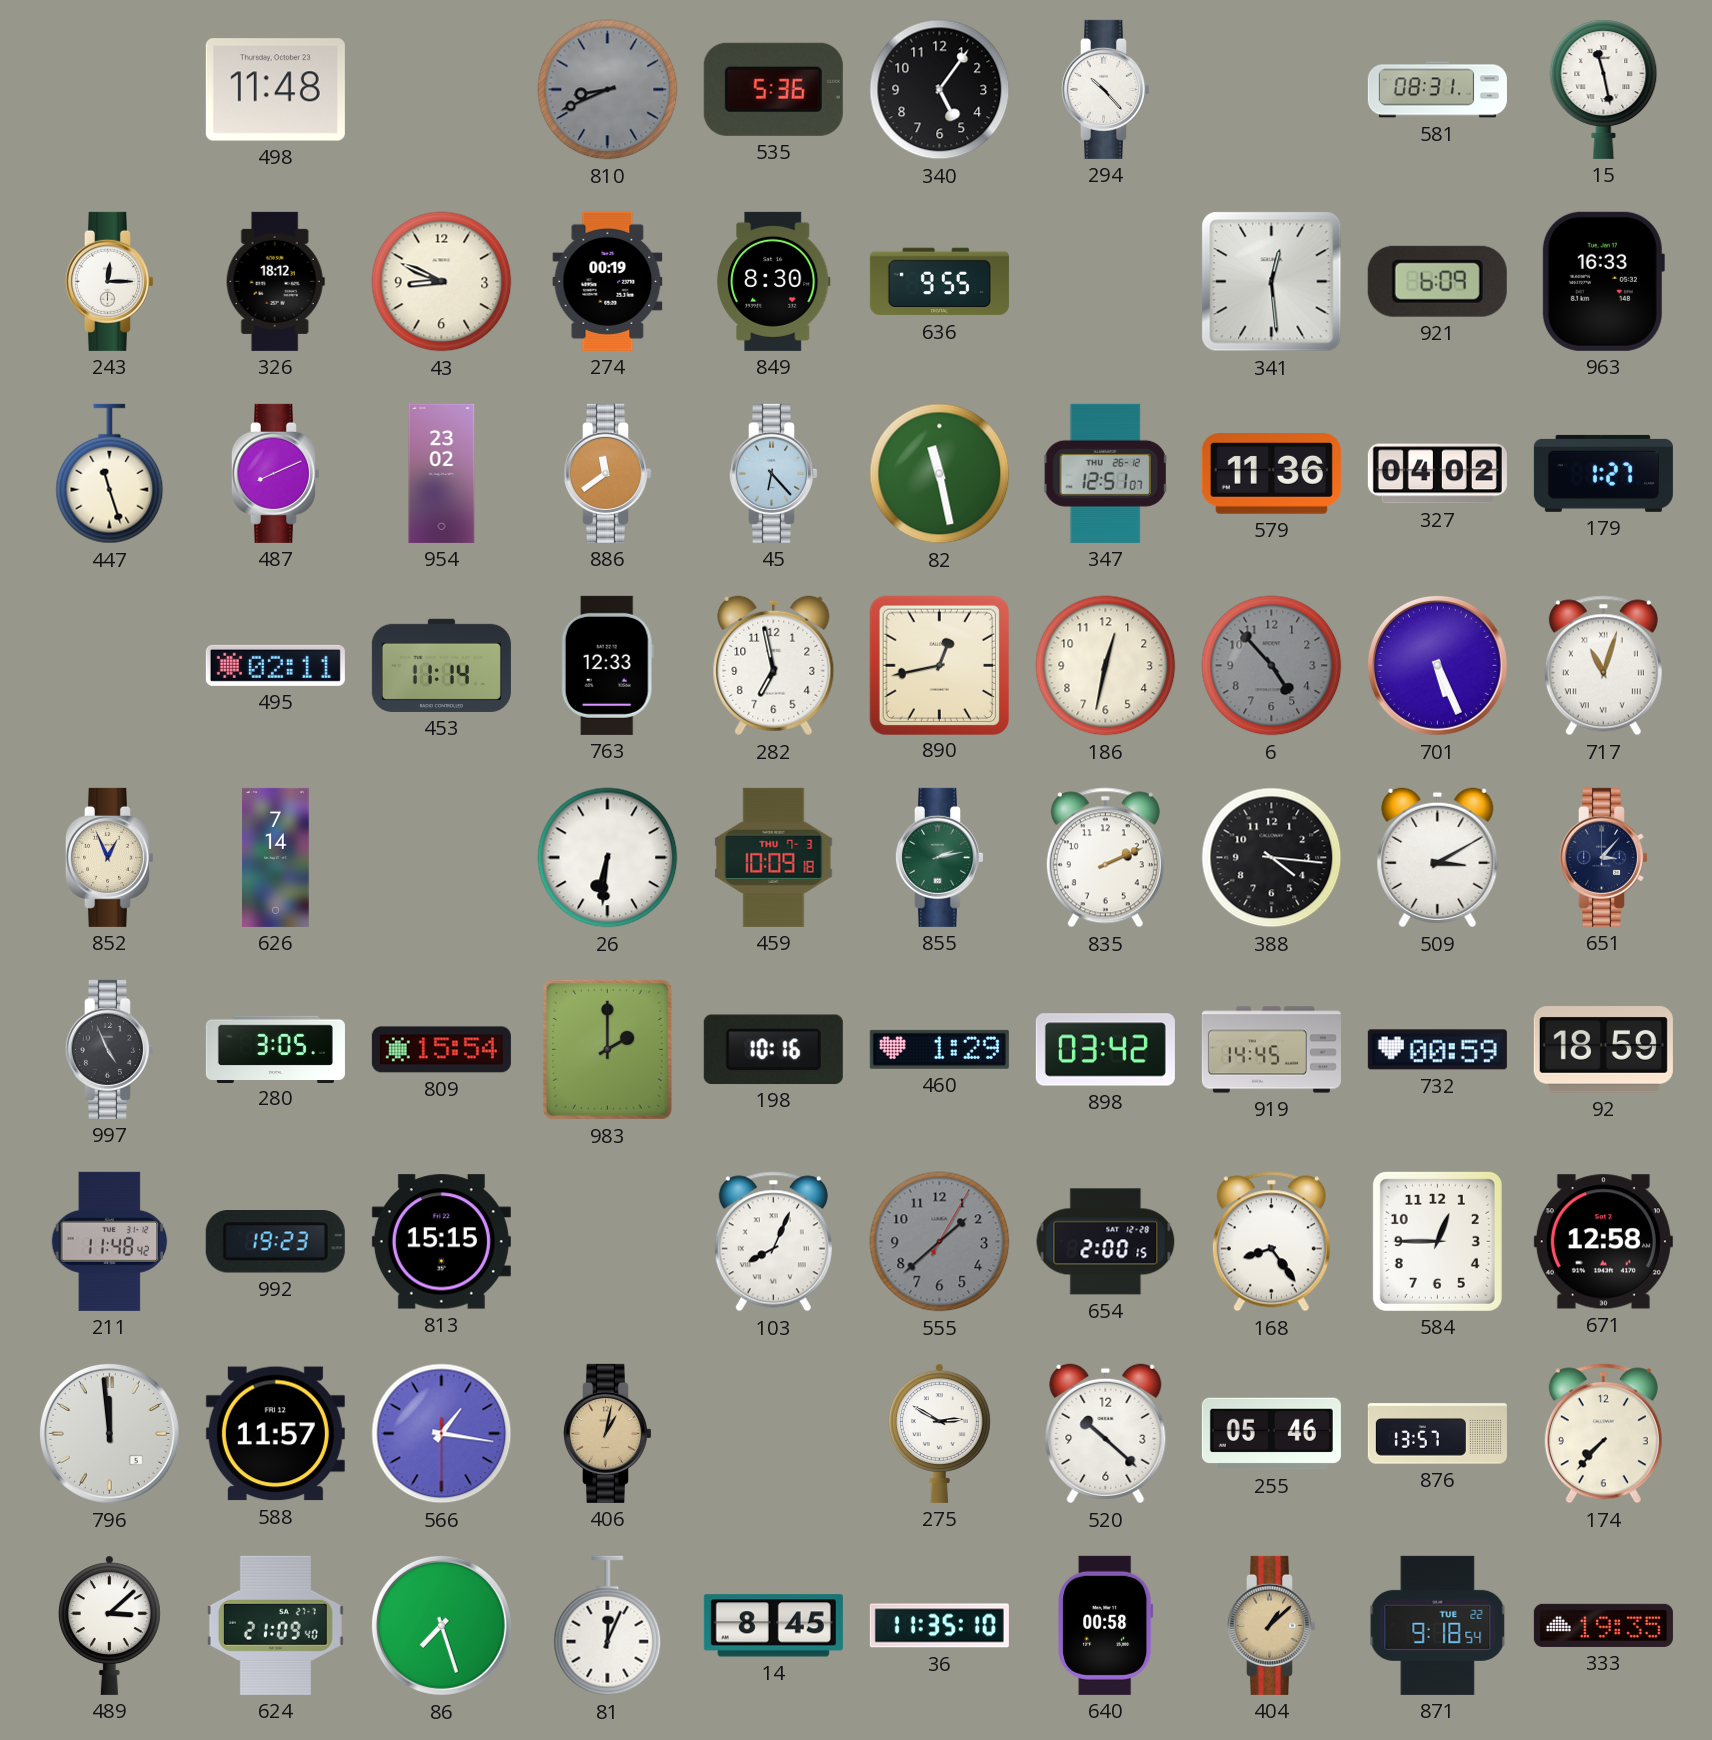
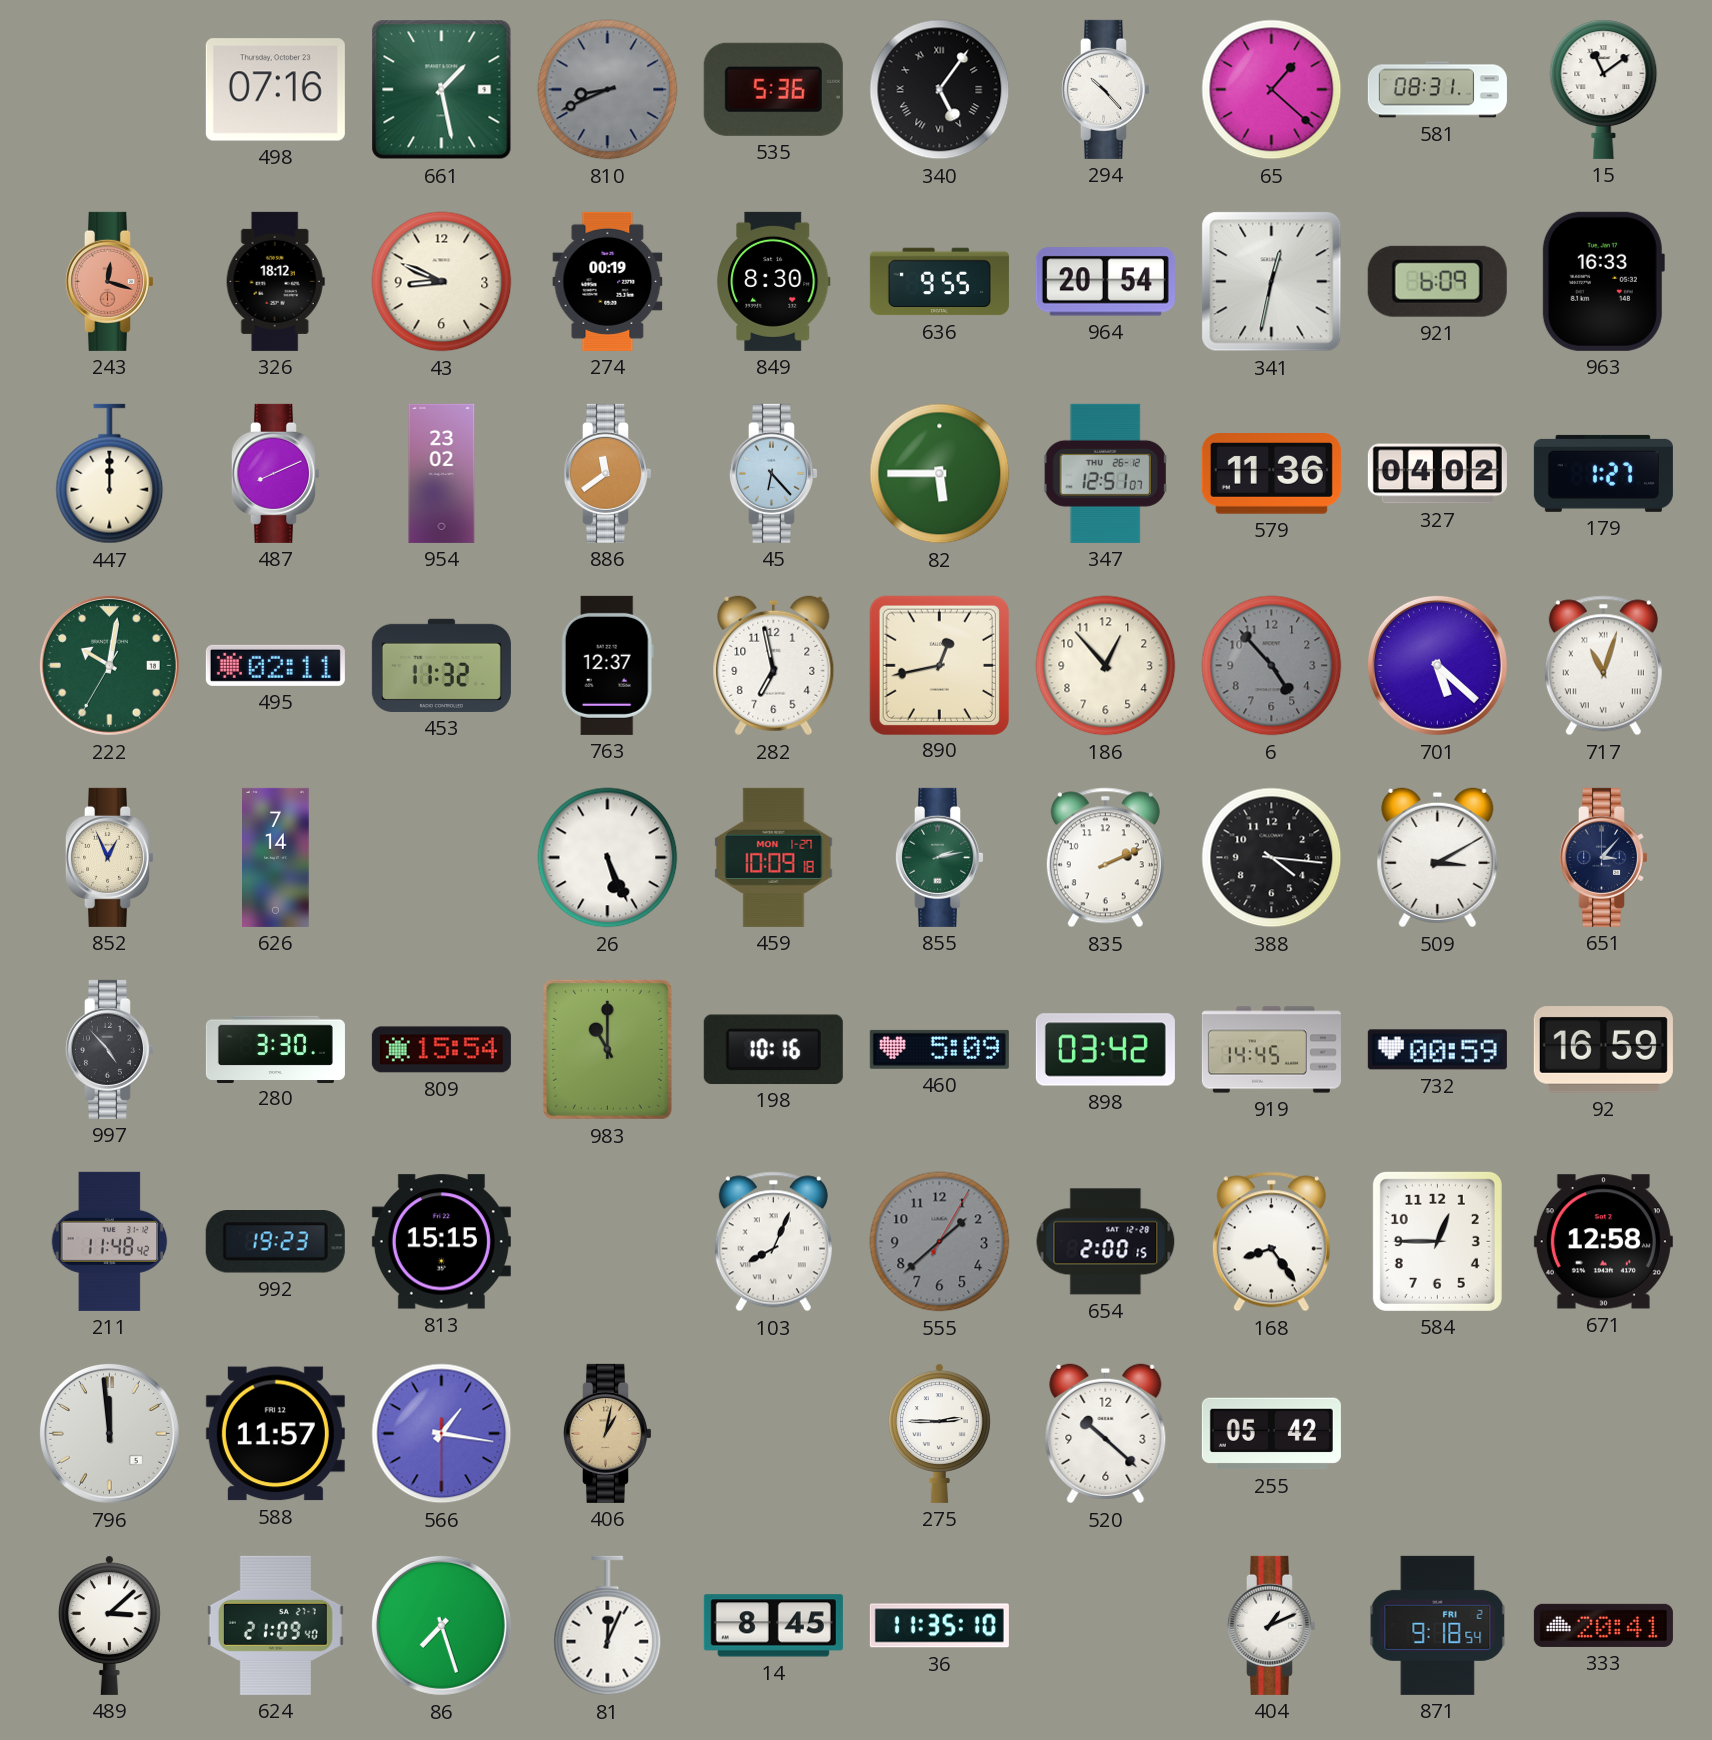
498: 11:48 -> 07:16 (275, 90)
661: none -> 1:28 (442, 90)
340 numerals: Arabic -> Roman (940, 90)
65: none -> 1:22 (1272, 90)
15: 11:28 -> 11:09 (1604, 89)
243: 12:15 -> 12:18 (109, 281)
243 dial: white -> salmon (109, 281)
964: none -> 20:54 (1105, 282)
341: 12:29 -> 12:32 (1272, 282)
447: 11:27 -> 12:00 (110, 474)
82: 11:28 -> 5:45 (940, 474)
222: none -> 10:01 (109, 665)
453: 11:14 -> 11:32 (441, 665)
763: 12:33 -> 12:37 (607, 665)
186: 12:32 -> 12:53 (1106, 666)
701: 5:26 -> 5:22 (1437, 665)
26: 6:31 -> 5:26 (608, 858)
459 date: THU 7-3 -> MON 1-27 (774, 857)
997: 4:56 -> 4:53 (109, 1049)
280: 3:05 -> 3:30 (275, 1049)
983: 2:00 -> 11:00 (607, 1049)
460: 1:29 -> 5:09 (939, 1049)
92: 18:59 -> 16:59 (1603, 1050)
275: 2:50 -> 2:45 (939, 1433)
255: 05:46 -> 05:42 (1271, 1434)
876: 13:57 -> none (1437, 1434)
174: 7:37 -> none (1603, 1434)
640: 00:58 -> none (1106, 1625)
404: 1:08 -> 1:11 (1271, 1625)
404 dial: champagne -> white (1271, 1625)
871 date: TUE 22 -> FRI 2 (1438, 1625)
333: 19:35 -> 20:41 (1603, 1625)
